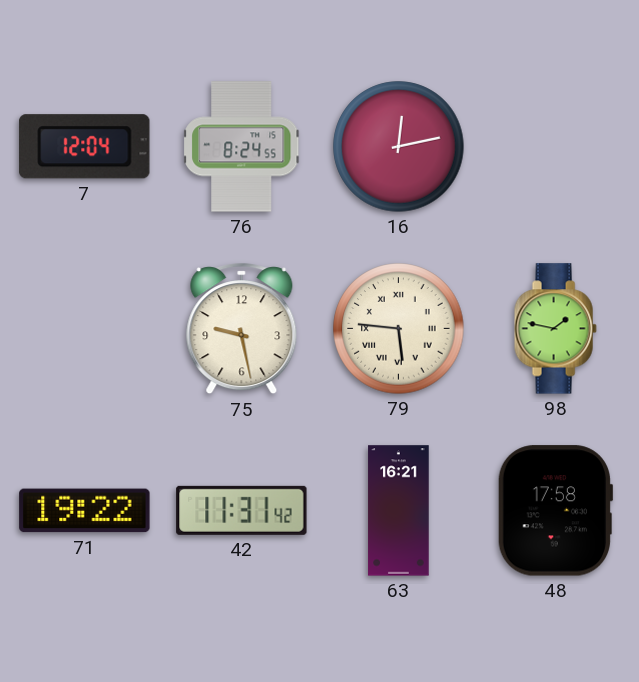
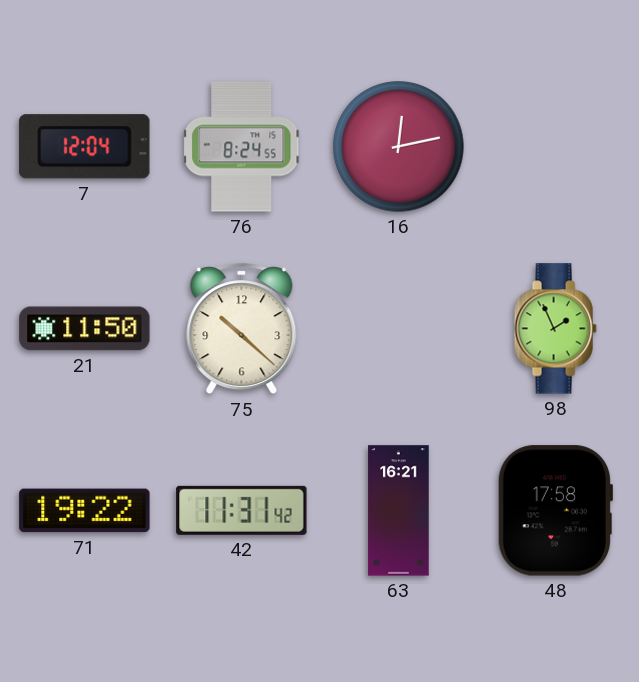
21: none -> 11:50 (85, 329)
75: 9:28 -> 10:22 (242, 329)
79: 5:46 -> none (399, 329)
98: 1:47 -> 1:56 (555, 329)
